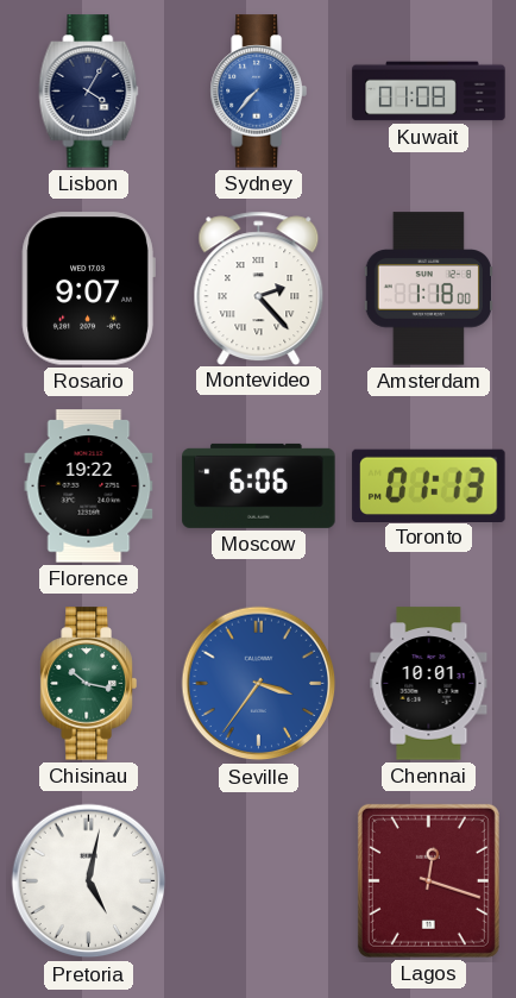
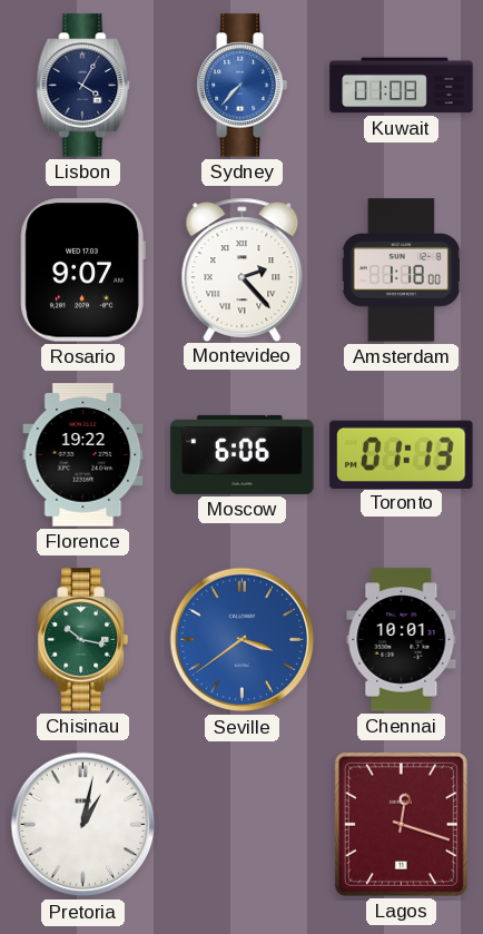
Seville: 3:36 -> 3:39 (243, 640)
Pretoria: 5:02 -> 1:02 (83, 825)
